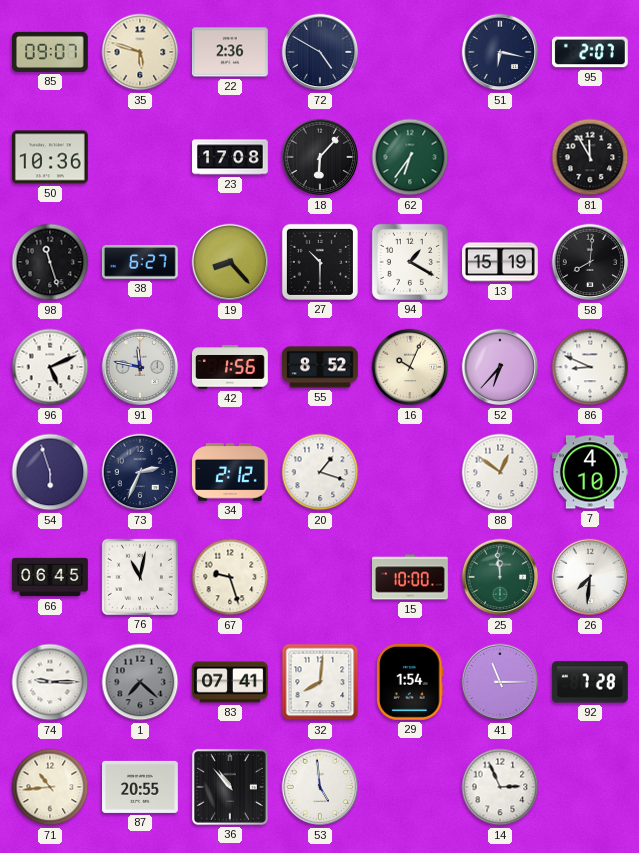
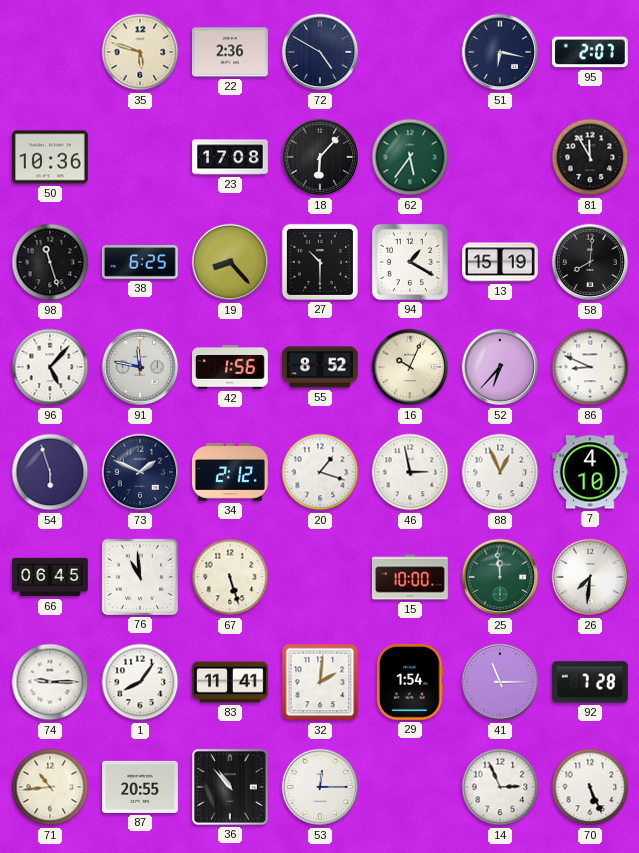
85: 09:07 -> none (51, 52)
62: 6:36 -> 5:36 (410, 157)
38: 6:27 -> 6:25 (140, 263)
96: 5:11 -> 5:07 (50, 367)
73: 2:34 -> 1:49 (140, 472)
46: none -> 2:58 (410, 472)
88: 12:51 -> 12:56 (500, 472)
76: 11:02 -> 10:59 (140, 577)
67: 9:27 -> 5:27 (230, 577)
1: 7:22 -> 8:06 (140, 682)
1 dial: grey -> white (140, 682)
83: 07:41 -> 11:41 (231, 682)
32: 8:01 -> 2:01 (320, 682)
53: 4:59 -> 12:15 (320, 787)
70: none -> 5:26 (590, 787)
